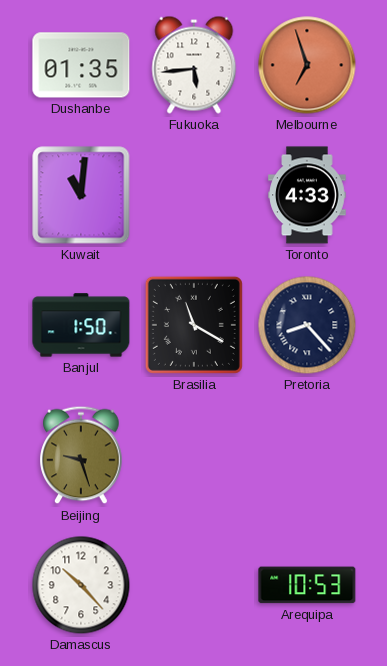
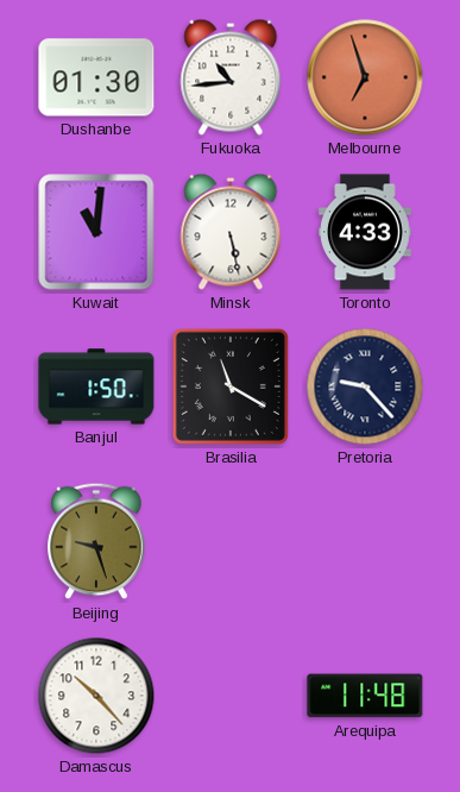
Dushanbe: 01:35 -> 01:30 (96, 77)
Fukuoka: 5:44 -> 10:44 (231, 77)
Minsk: none -> 5:28 (231, 232)
Pretoria: 8:23 -> 9:23 (365, 386)
Arequipa: 10:53 -> 11:48 (365, 696)
